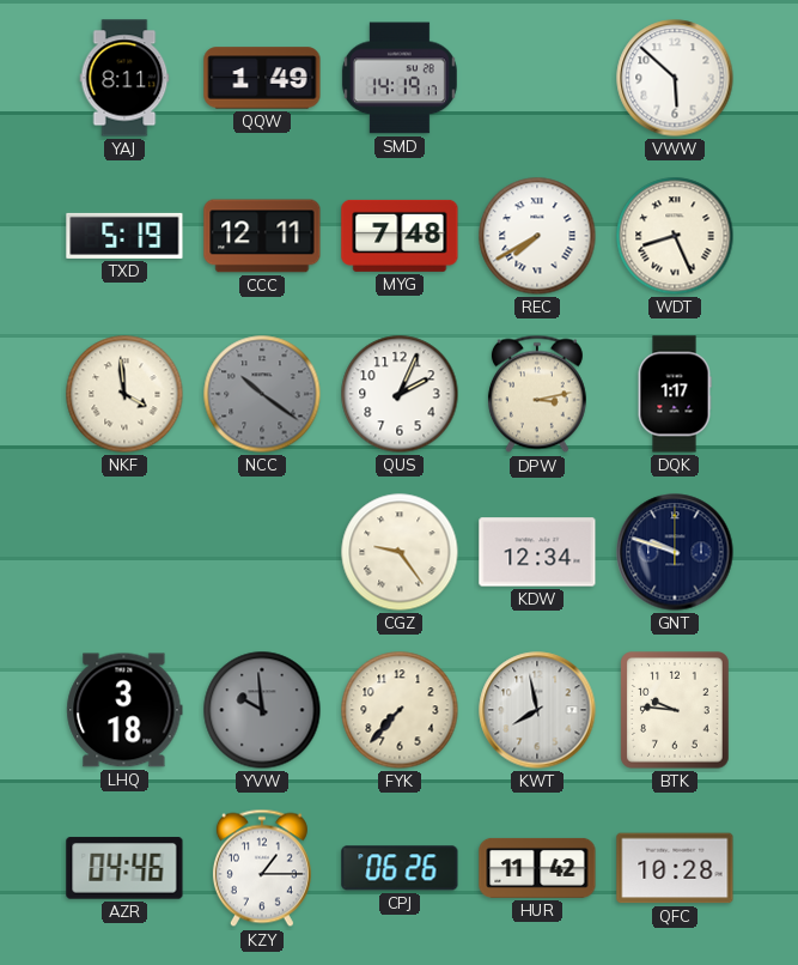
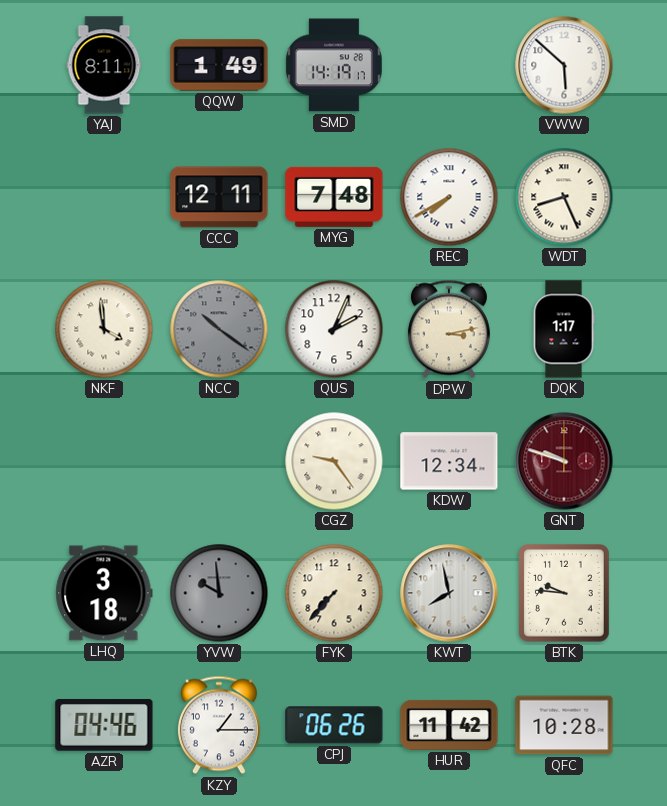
TXD: 5:19 -> none (124, 236)
GNT dial: navy -> burgundy (564, 461)
